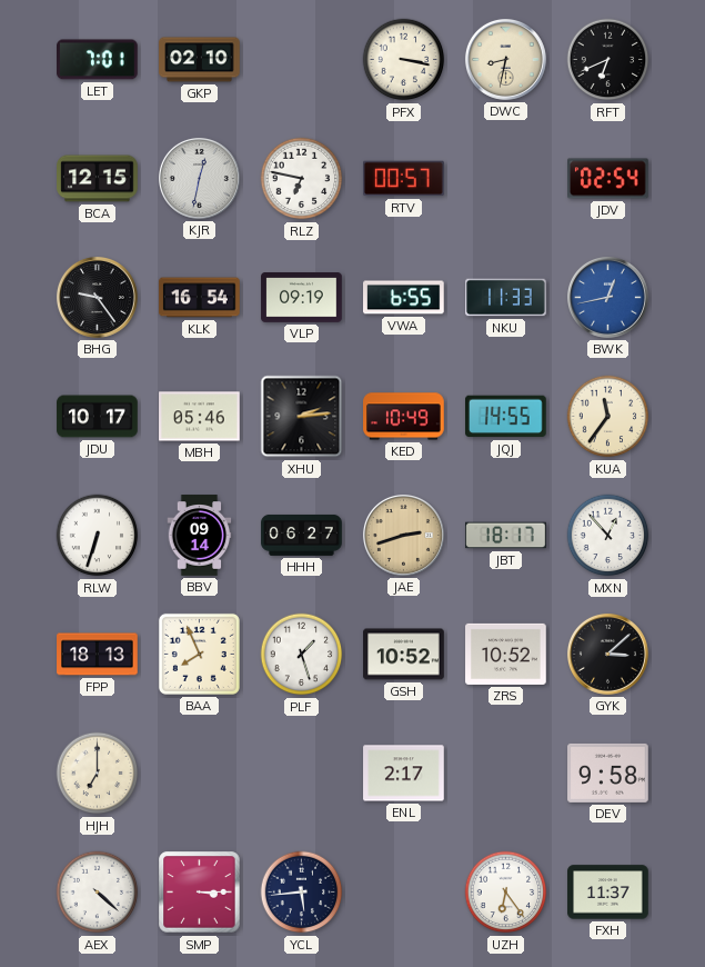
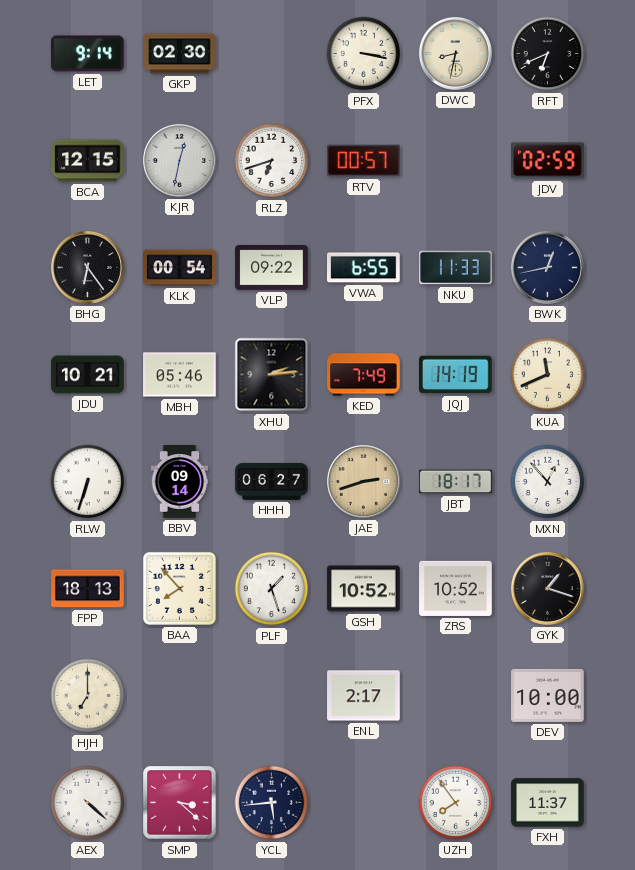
LET: 7:01 -> 9:14 (88, 54)
GKP: 02:10 -> 02:30 (180, 54)
RLZ: 6:47 -> 6:42 (272, 161)
JDV: 02:54 -> 02:59 (548, 161)
BHG: 9:24 -> 6:24 (87, 267)
KLK: 16:54 -> 00:54 (180, 268)
VLP: 09:19 -> 09:22 (272, 268)
BWK dial: blue -> navy (547, 267)
JDU: 10:17 -> 10:21 (88, 375)
KED: 10:49 -> 7:49 (364, 375)
JQJ: 14:55 -> 14:19 (456, 375)
KUA: 11:36 -> 11:41 (548, 375)
BAA: 7:56 -> 7:53 (179, 588)
GYK: 3:08 -> 1:18 (547, 588)
DEV: 9:58 -> 10:00 (548, 695)
SMP: 3:15 -> 3:22 (180, 803)
UZH: 6:24 -> 7:54 (456, 803)
